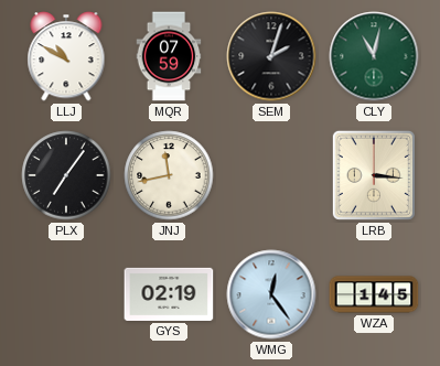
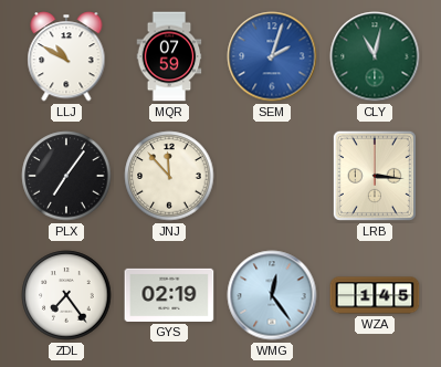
SEM dial: black -> blue (272, 56)
JNJ: 11:43 -> 11:53 (169, 176)
ZDL: none -> 7:24 (66, 295)
